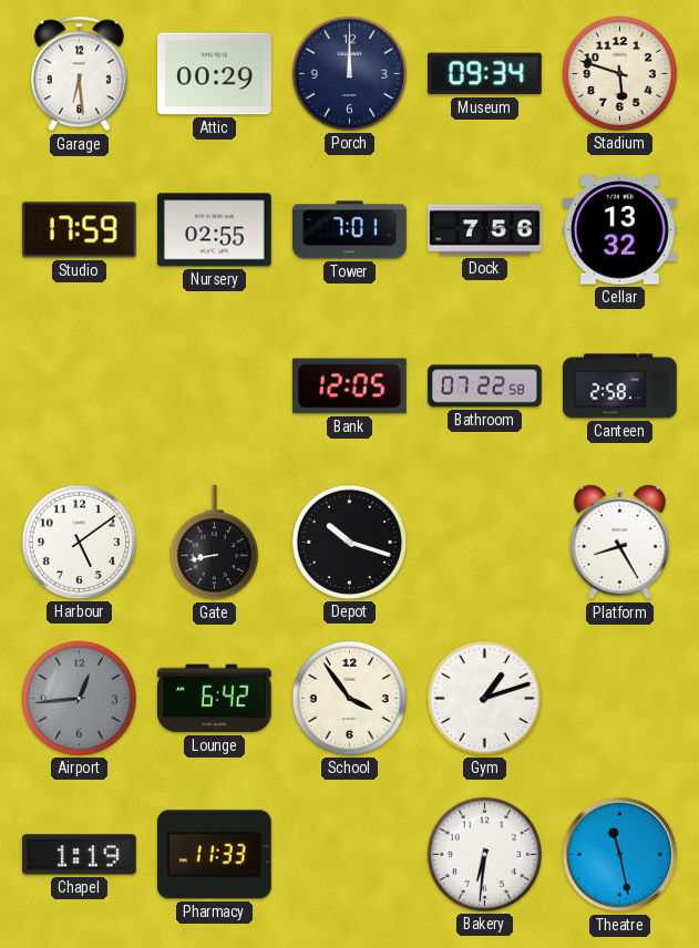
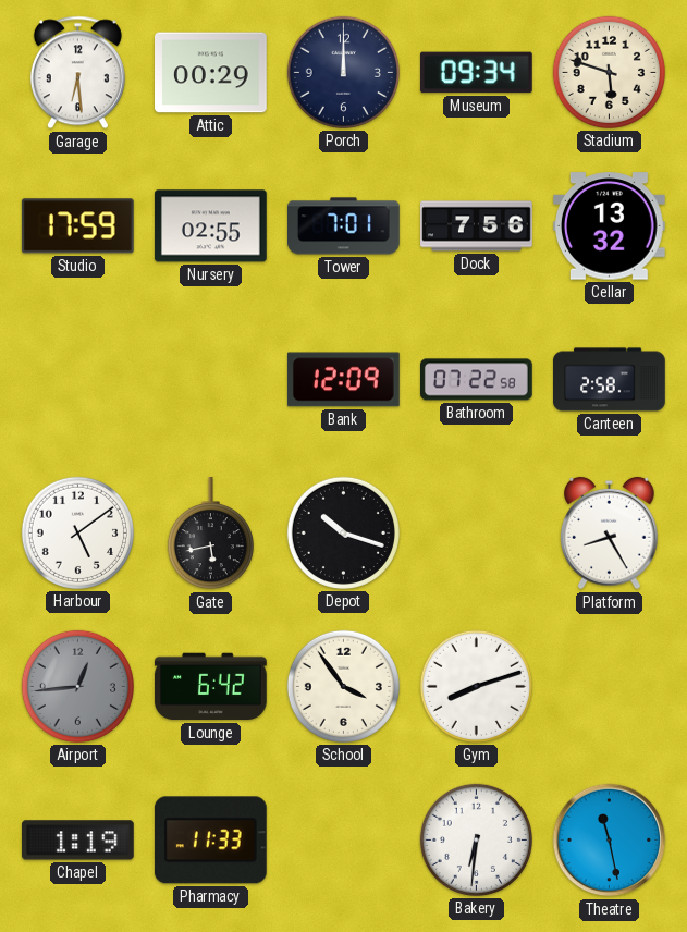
Bank: 12:05 -> 12:09 (343, 380)
Gate: 8:43 -> 5:43 (210, 535)
Gym: 1:12 -> 8:12 (476, 686)
